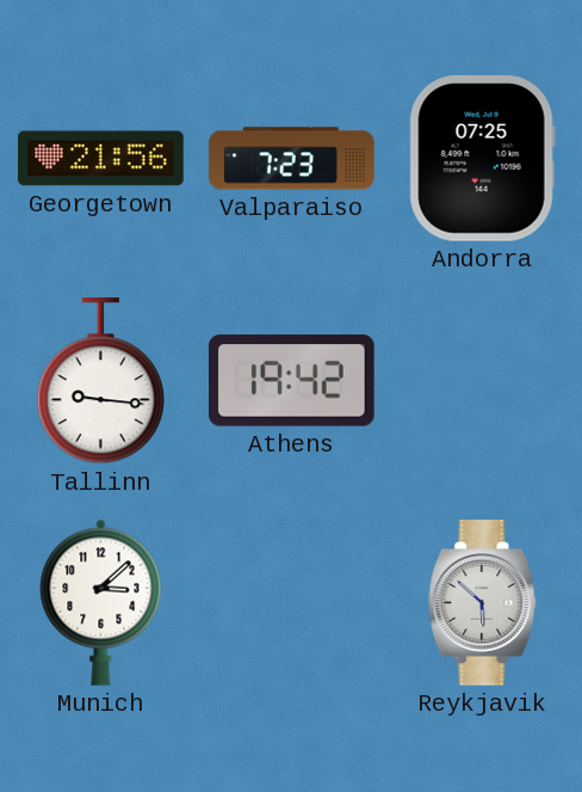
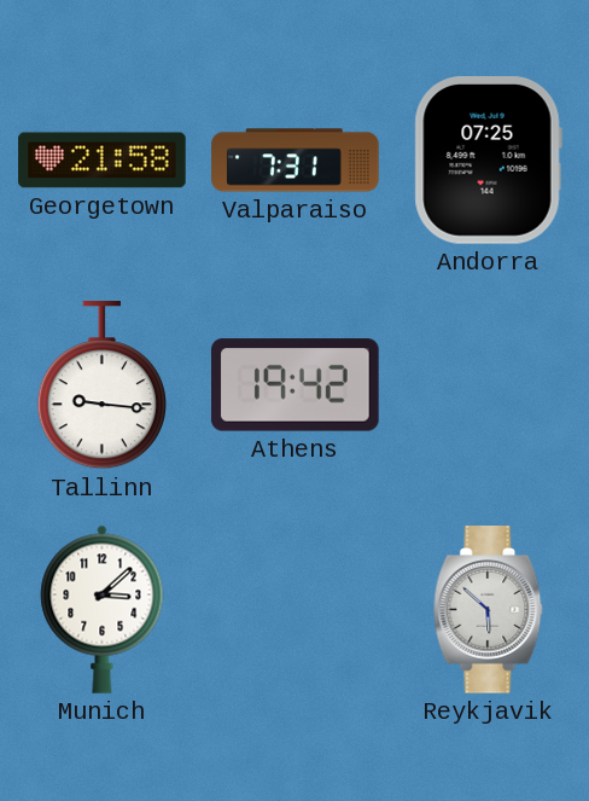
Georgetown: 21:56 -> 21:58 (103, 161)
Valparaiso: 7:23 -> 7:31 (296, 161)
